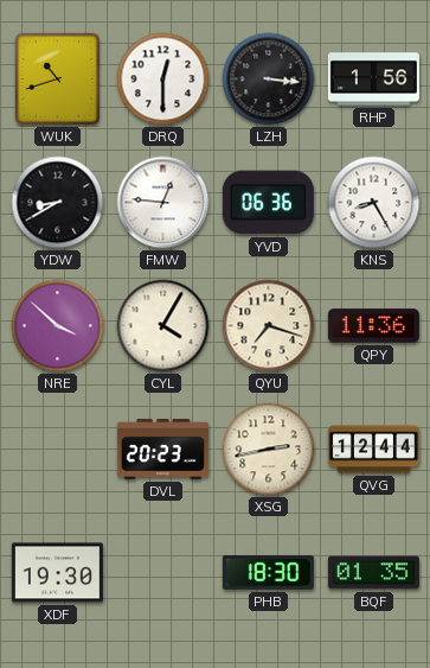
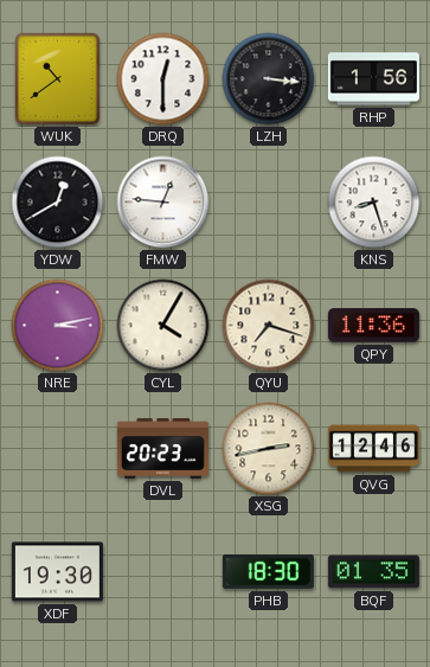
WUK: 10:42 -> 10:39 (58, 79)
YDW: 8:40 -> 12:40 (58, 203)
YVD: 06:36 -> none (268, 203)
KNS: 8:25 -> 8:27 (374, 203)
NRE: 3:52 -> 3:13 (58, 326)
QVG: 12:44 -> 12:46 (373, 449)
